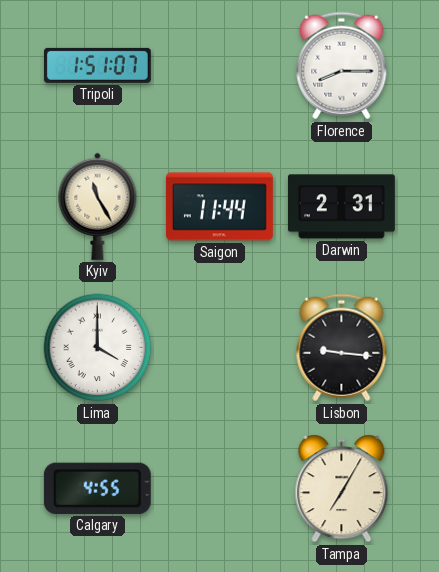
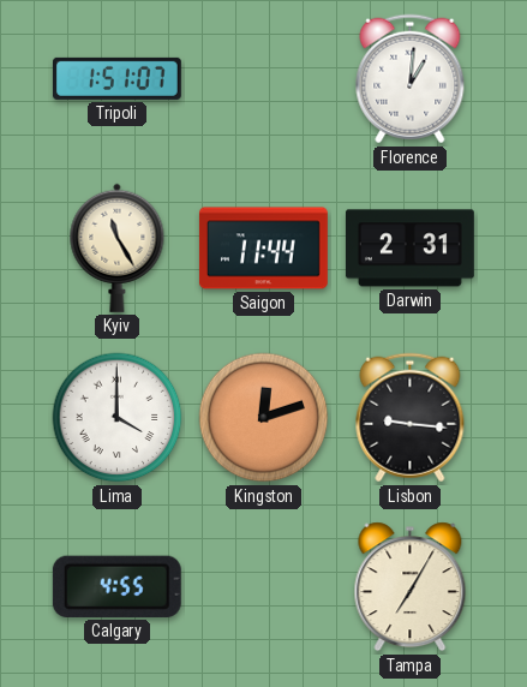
Florence: 8:15 -> 1:01 (411, 79)
Kingston: none -> 12:12 (264, 418)
